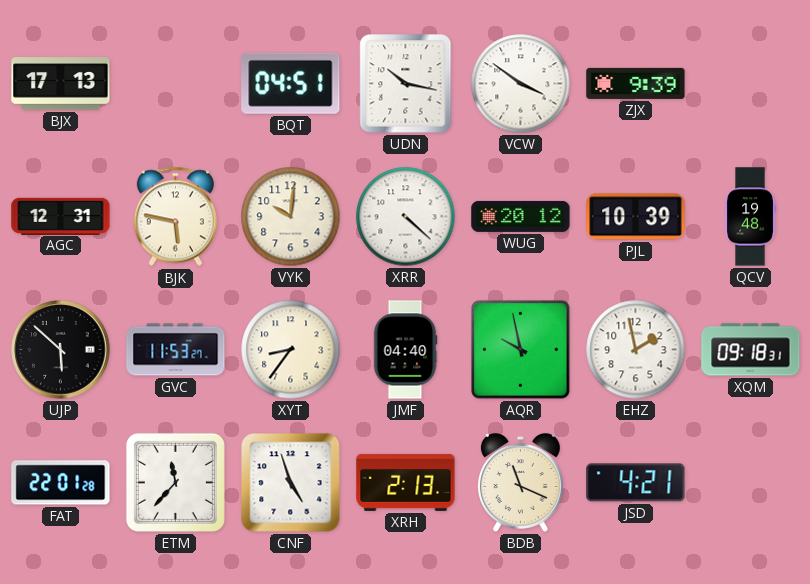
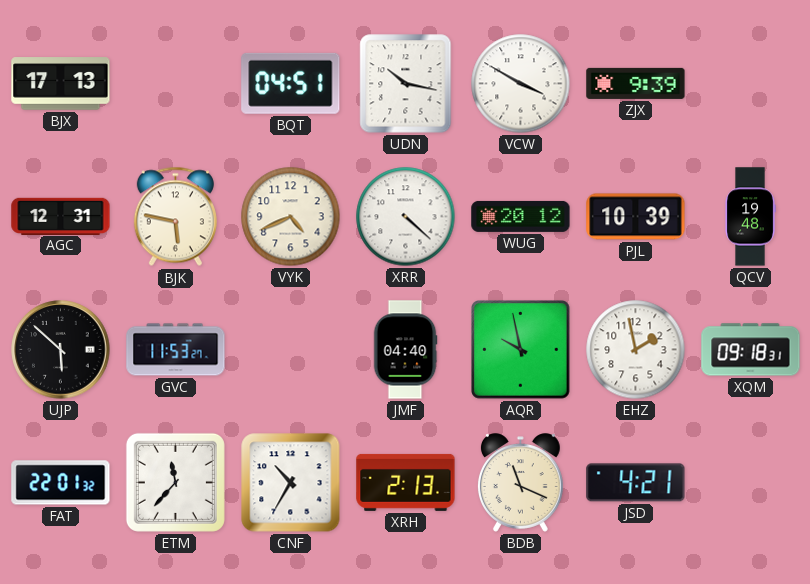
VCW: 3:51 -> 3:50 (521, 84)
VYK: 10:01 -> 4:41 (291, 217)
XYT: 8:36 -> none (291, 350)
FAT: 22:01:28 -> 22:01:32 (61, 483)
CNF: 4:57 -> 10:35 (291, 483)
